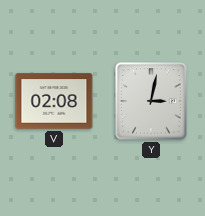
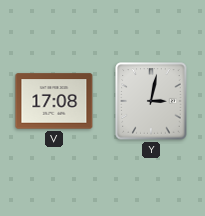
V: 02:08 -> 17:08 (54, 101)
